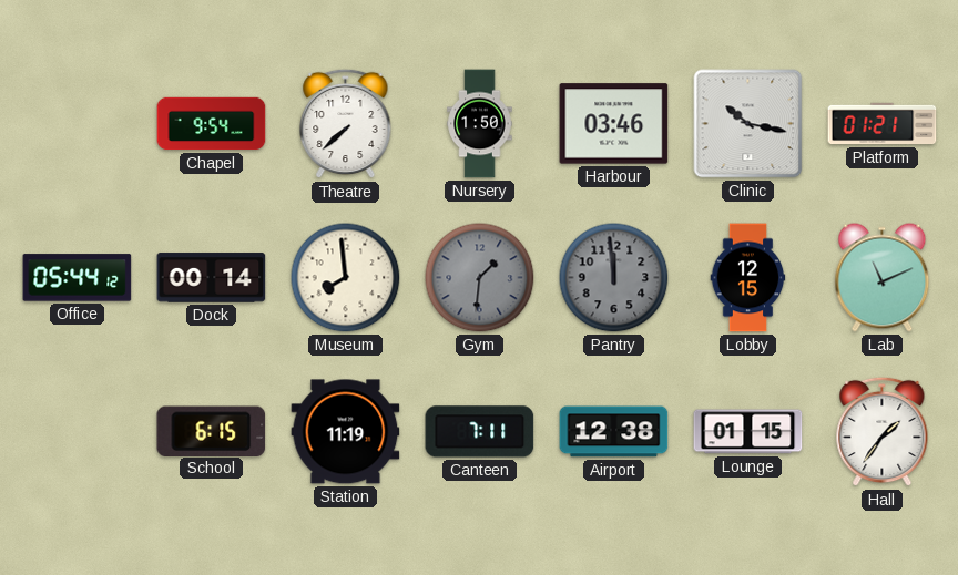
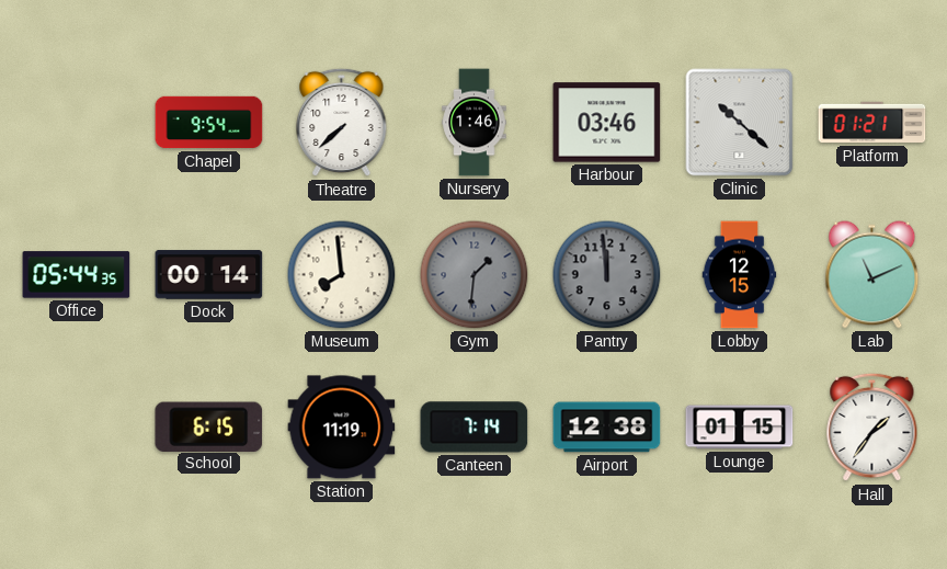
Nursery: 1:50 -> 1:46 (475, 123)
Clinic: 10:17 -> 10:22 (740, 123)
Office: 05:44:12 -> 05:44:35 (77, 275)
Canteen: 7:11 -> 7:14 (475, 428)
